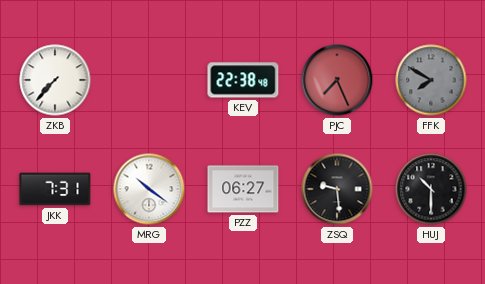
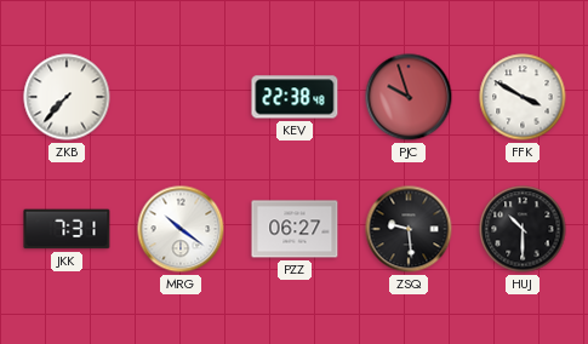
PJC: 7:26 -> 9:57 (409, 97)
FFK: 7:50 -> 3:50 (523, 97)
FFK dial: grey -> white (523, 97)
